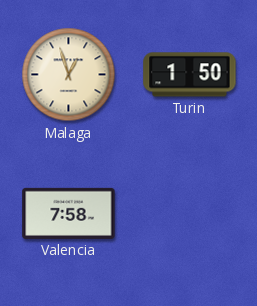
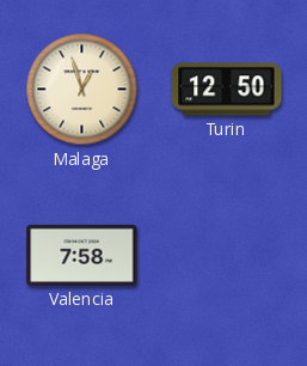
Turin: 1:50 -> 12:50 (227, 90)
